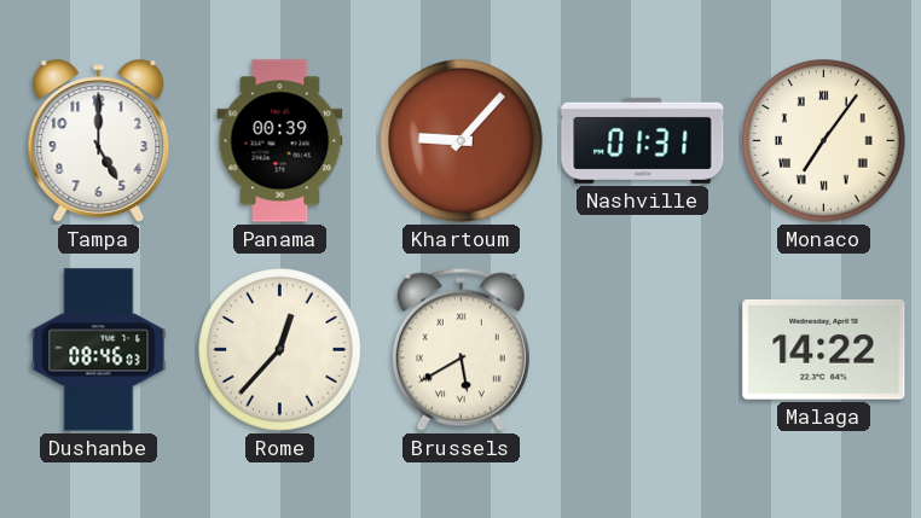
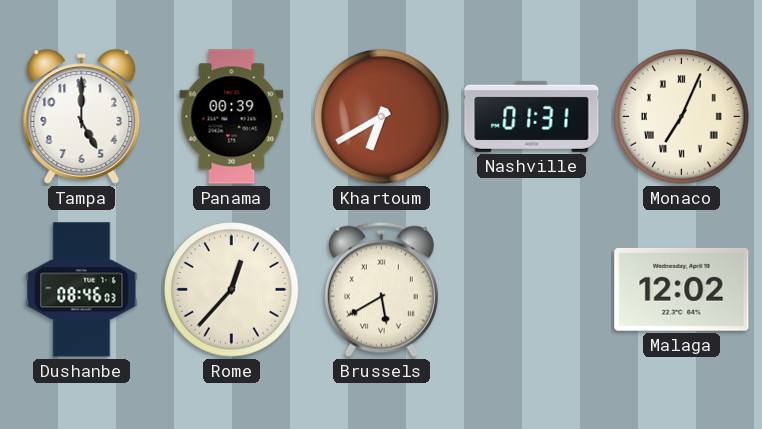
Khartoum: 9:07 -> 6:40 (382, 117)
Monaco: 7:06 -> 7:04 (682, 117)
Malaga: 14:22 -> 12:02 (682, 289)
